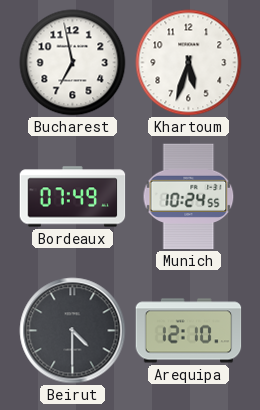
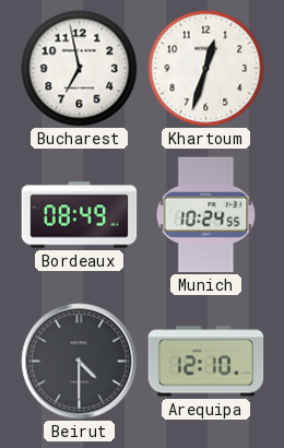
Khartoum: 5:33 -> 12:33 (206, 69)
Bordeaux: 07:49 -> 08:49 (80, 215)
